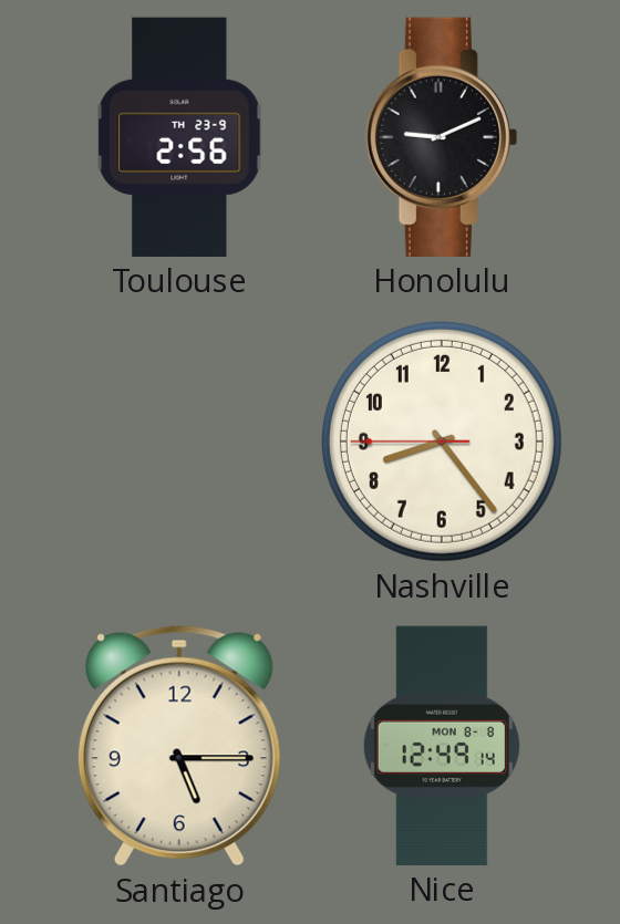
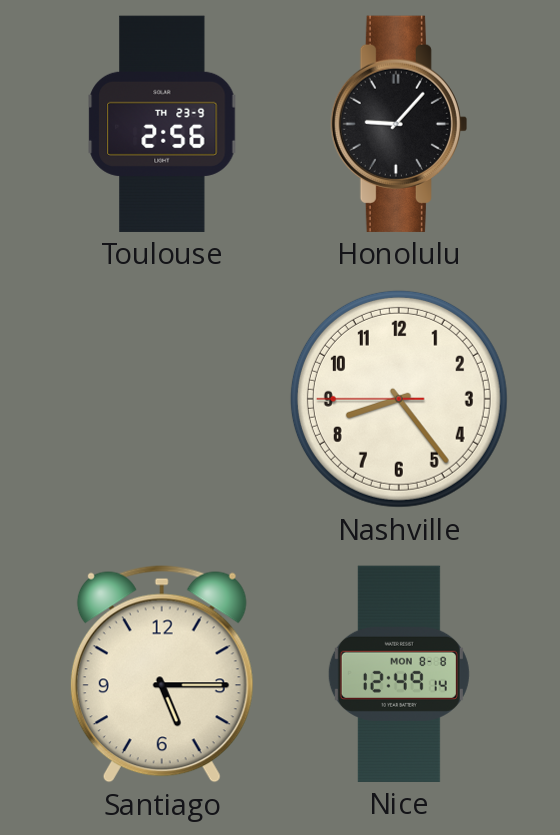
Honolulu: 9:11 -> 9:07 (399, 124)
